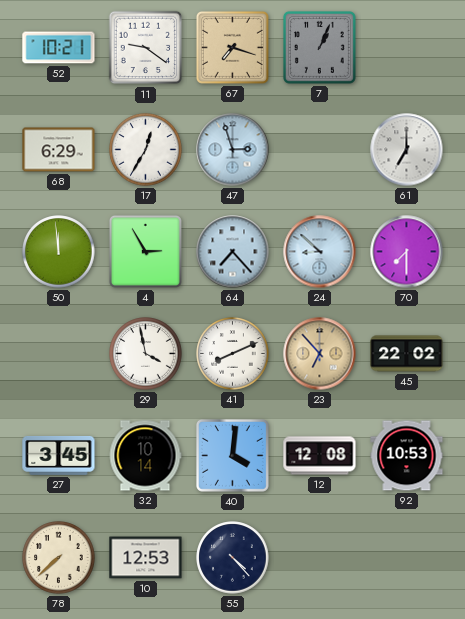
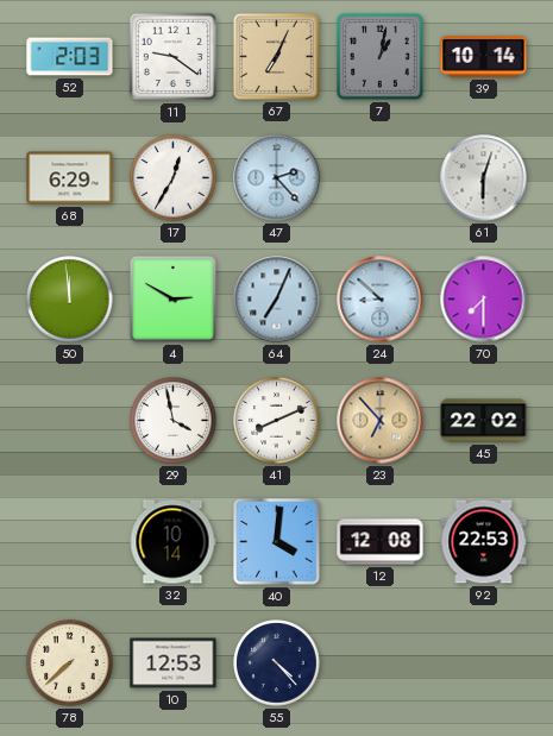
52: 10:21 -> 2:03 (70, 57)
67: 7:18 -> 7:04 (276, 56)
7: 1:04 -> 1:02 (379, 56)
39: none -> 10:14 (484, 57)
47: 2:57 -> 2:23 (277, 178)
61: 7:00 -> 6:03 (484, 178)
4: 2:55 -> 2:50 (172, 298)
64: 7:23 -> 7:04 (277, 300)
27: 3:45 -> none (59, 455)
92: 10:53 -> 22:53 (484, 542)
